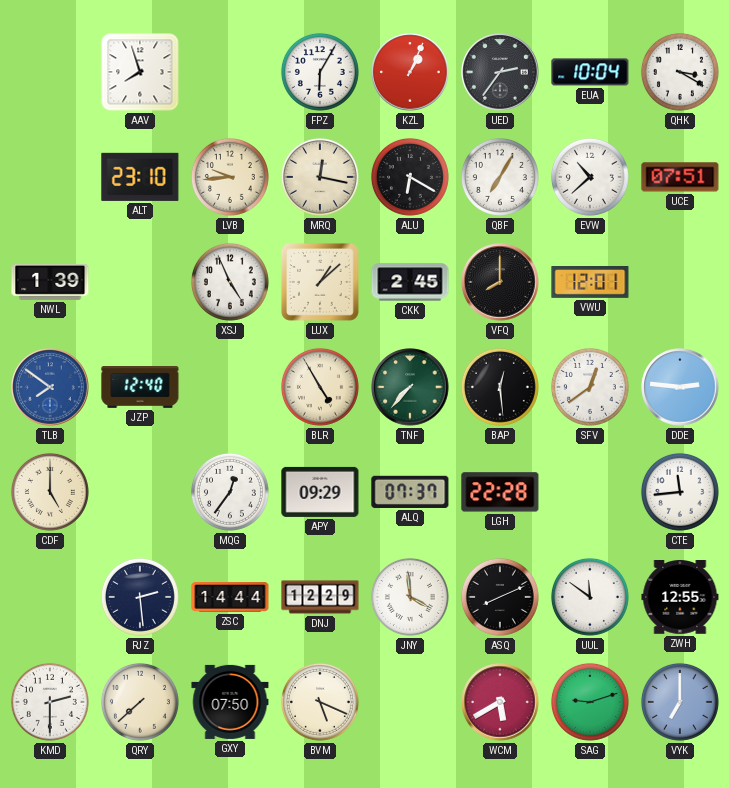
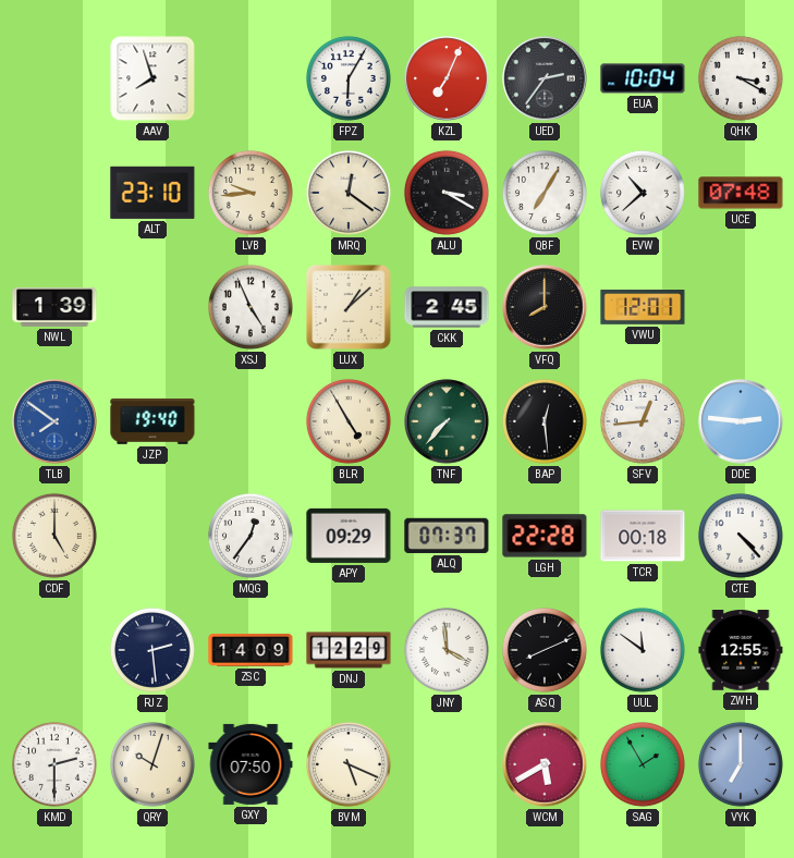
KZL: 1:04 -> 7:04 (447, 78)
MRQ: 12:17 -> 12:21 (349, 193)
ALU: 6:20 -> 3:20 (447, 193)
UCE: 07:51 -> 07:48 (741, 193)
JZP: 12:40 -> 19:40 (152, 422)
SFV: 12:39 -> 12:44 (643, 421)
TCR: none -> 00:18 (643, 536)
CTE: 11:44 -> 4:23 (741, 536)
ZSC: 14:44 -> 14:09 (251, 650)
QRY: 7:38 -> 10:03 (152, 764)
SAG: 9:12 -> 1:55 (643, 764)
